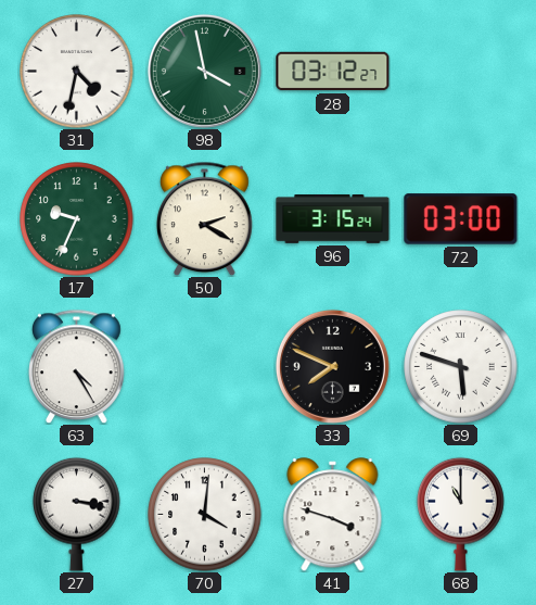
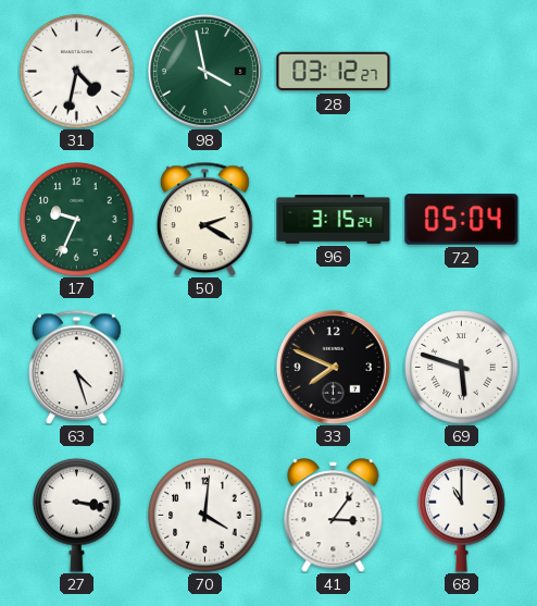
72: 03:00 -> 05:04 (462, 220)
63: 4:25 -> 4:27 (77, 367)
41: 3:48 -> 3:06 (334, 516)
